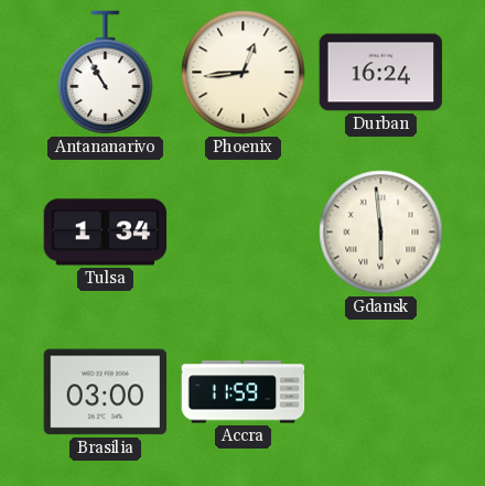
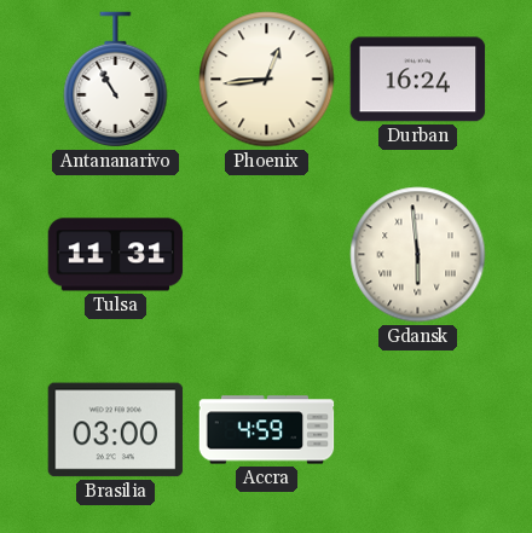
Tulsa: 1:34 -> 11:31 (116, 255)
Accra: 11:59 -> 4:59 (267, 430)
